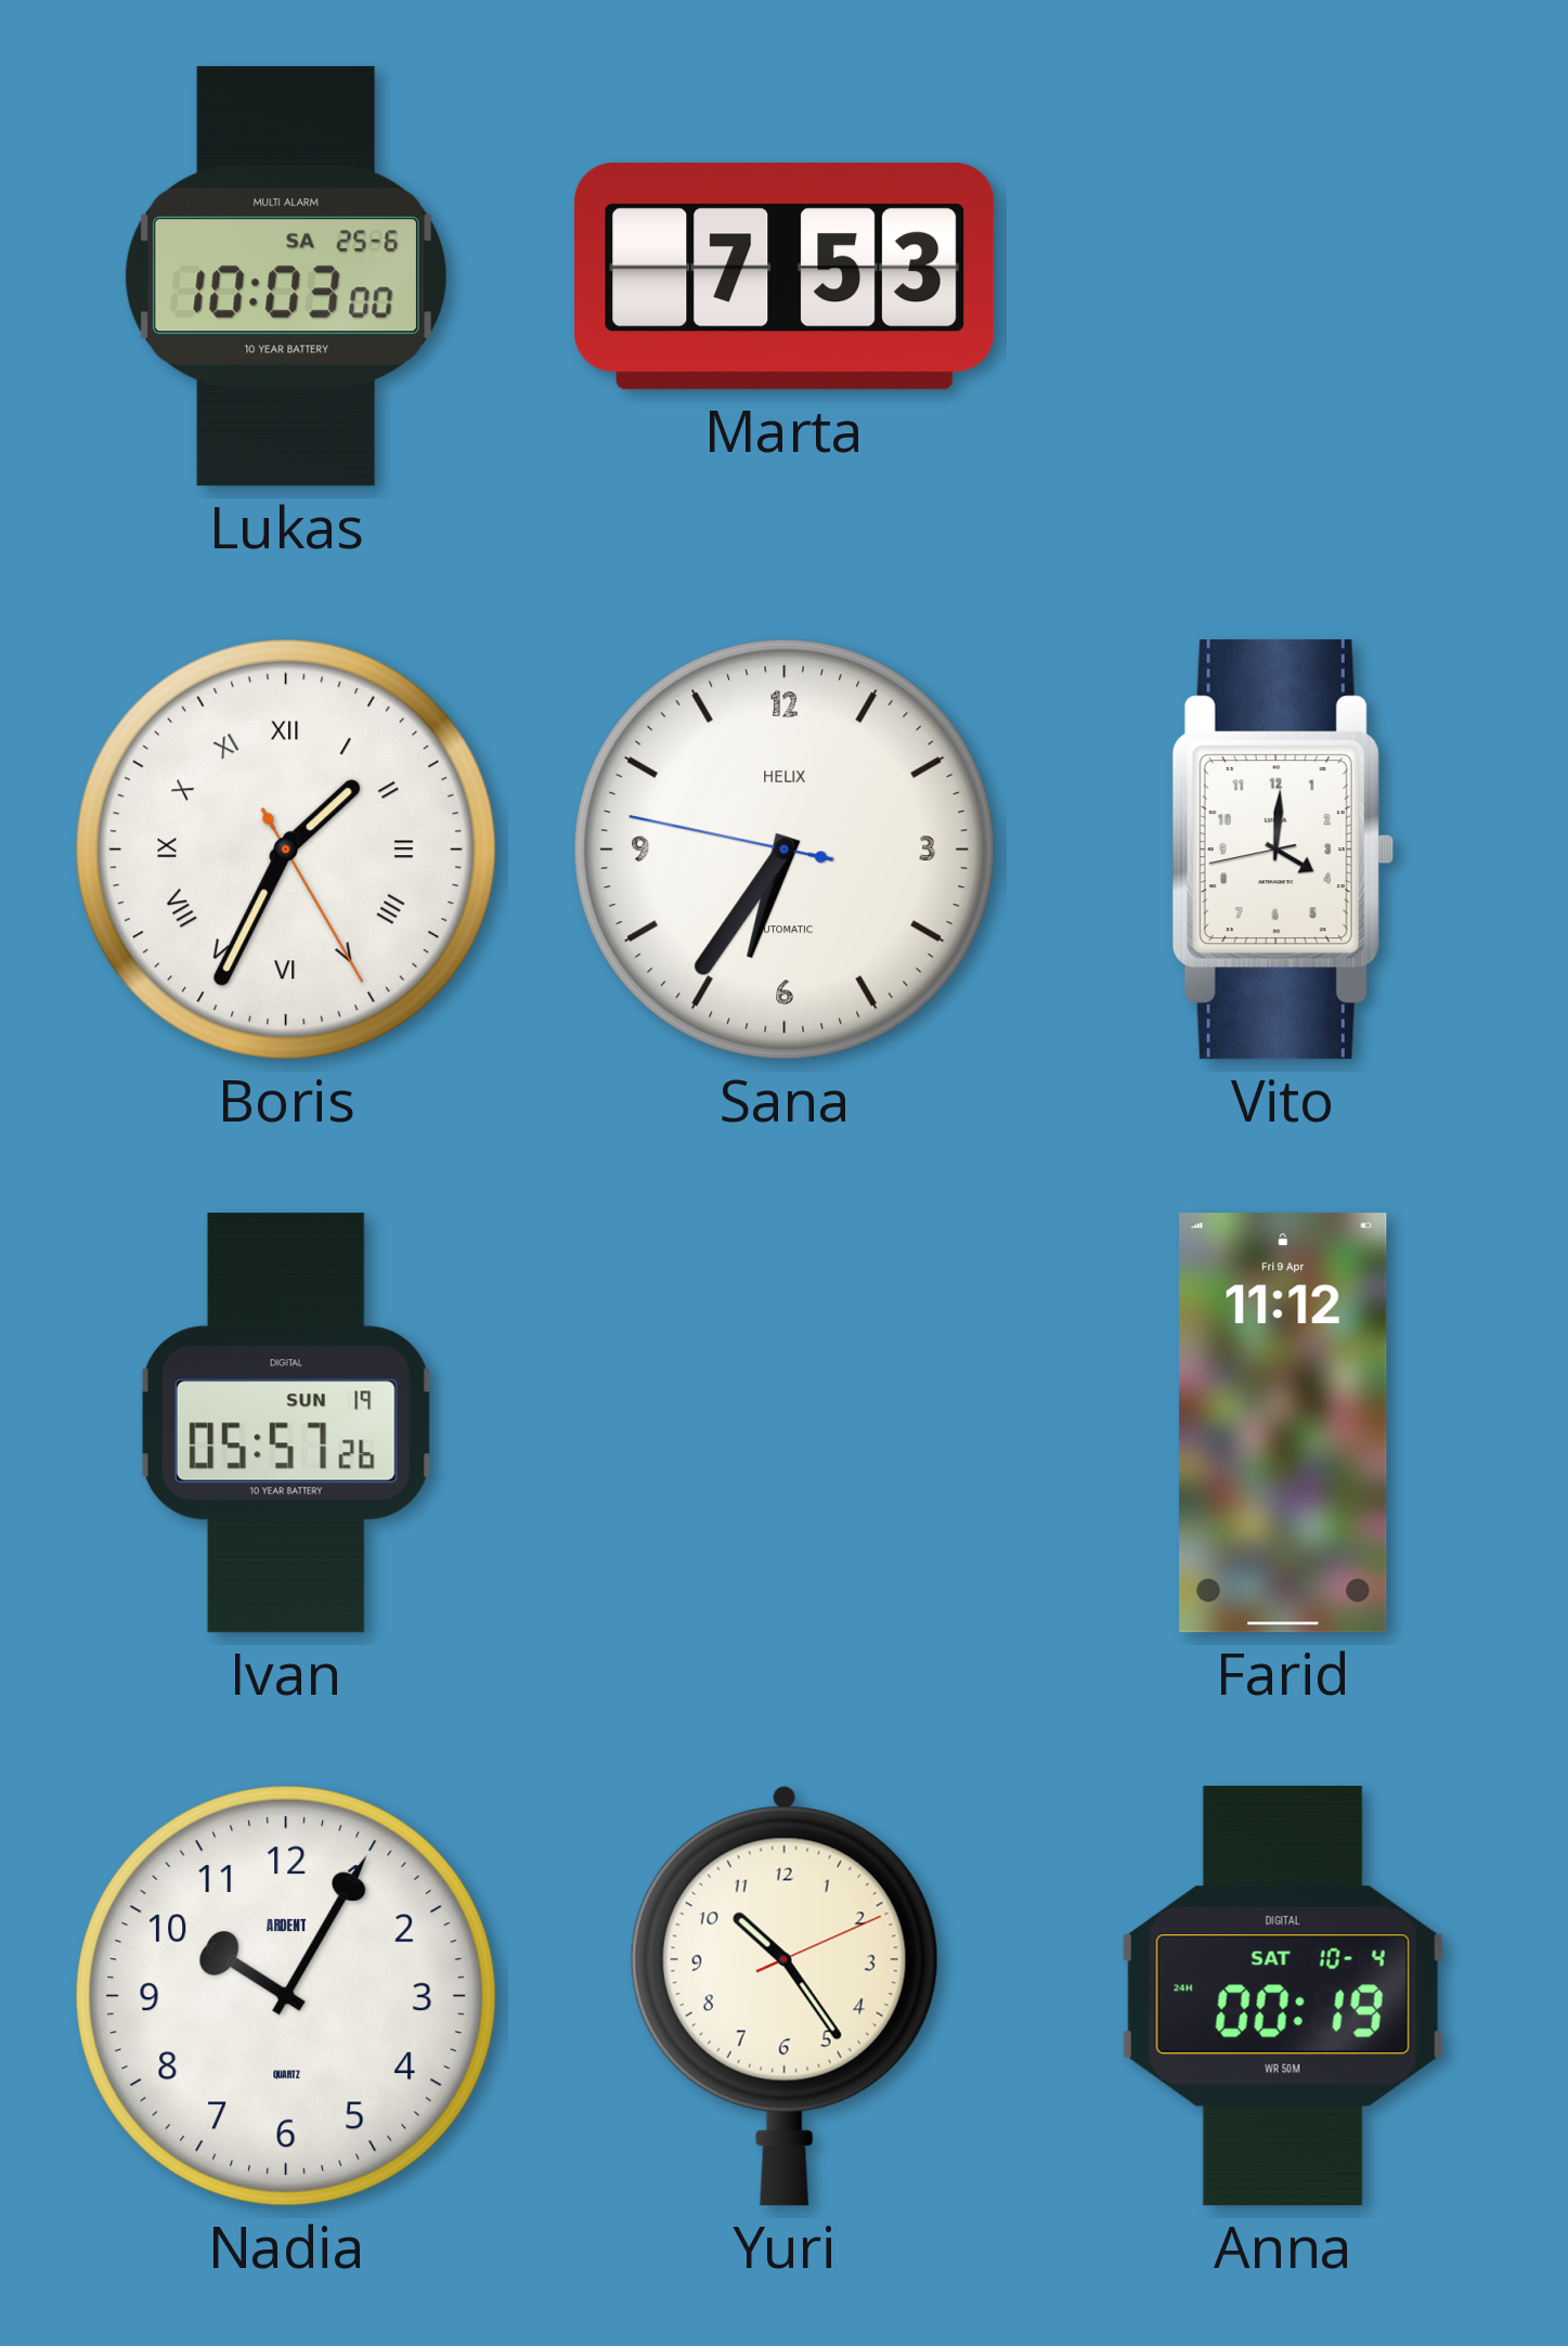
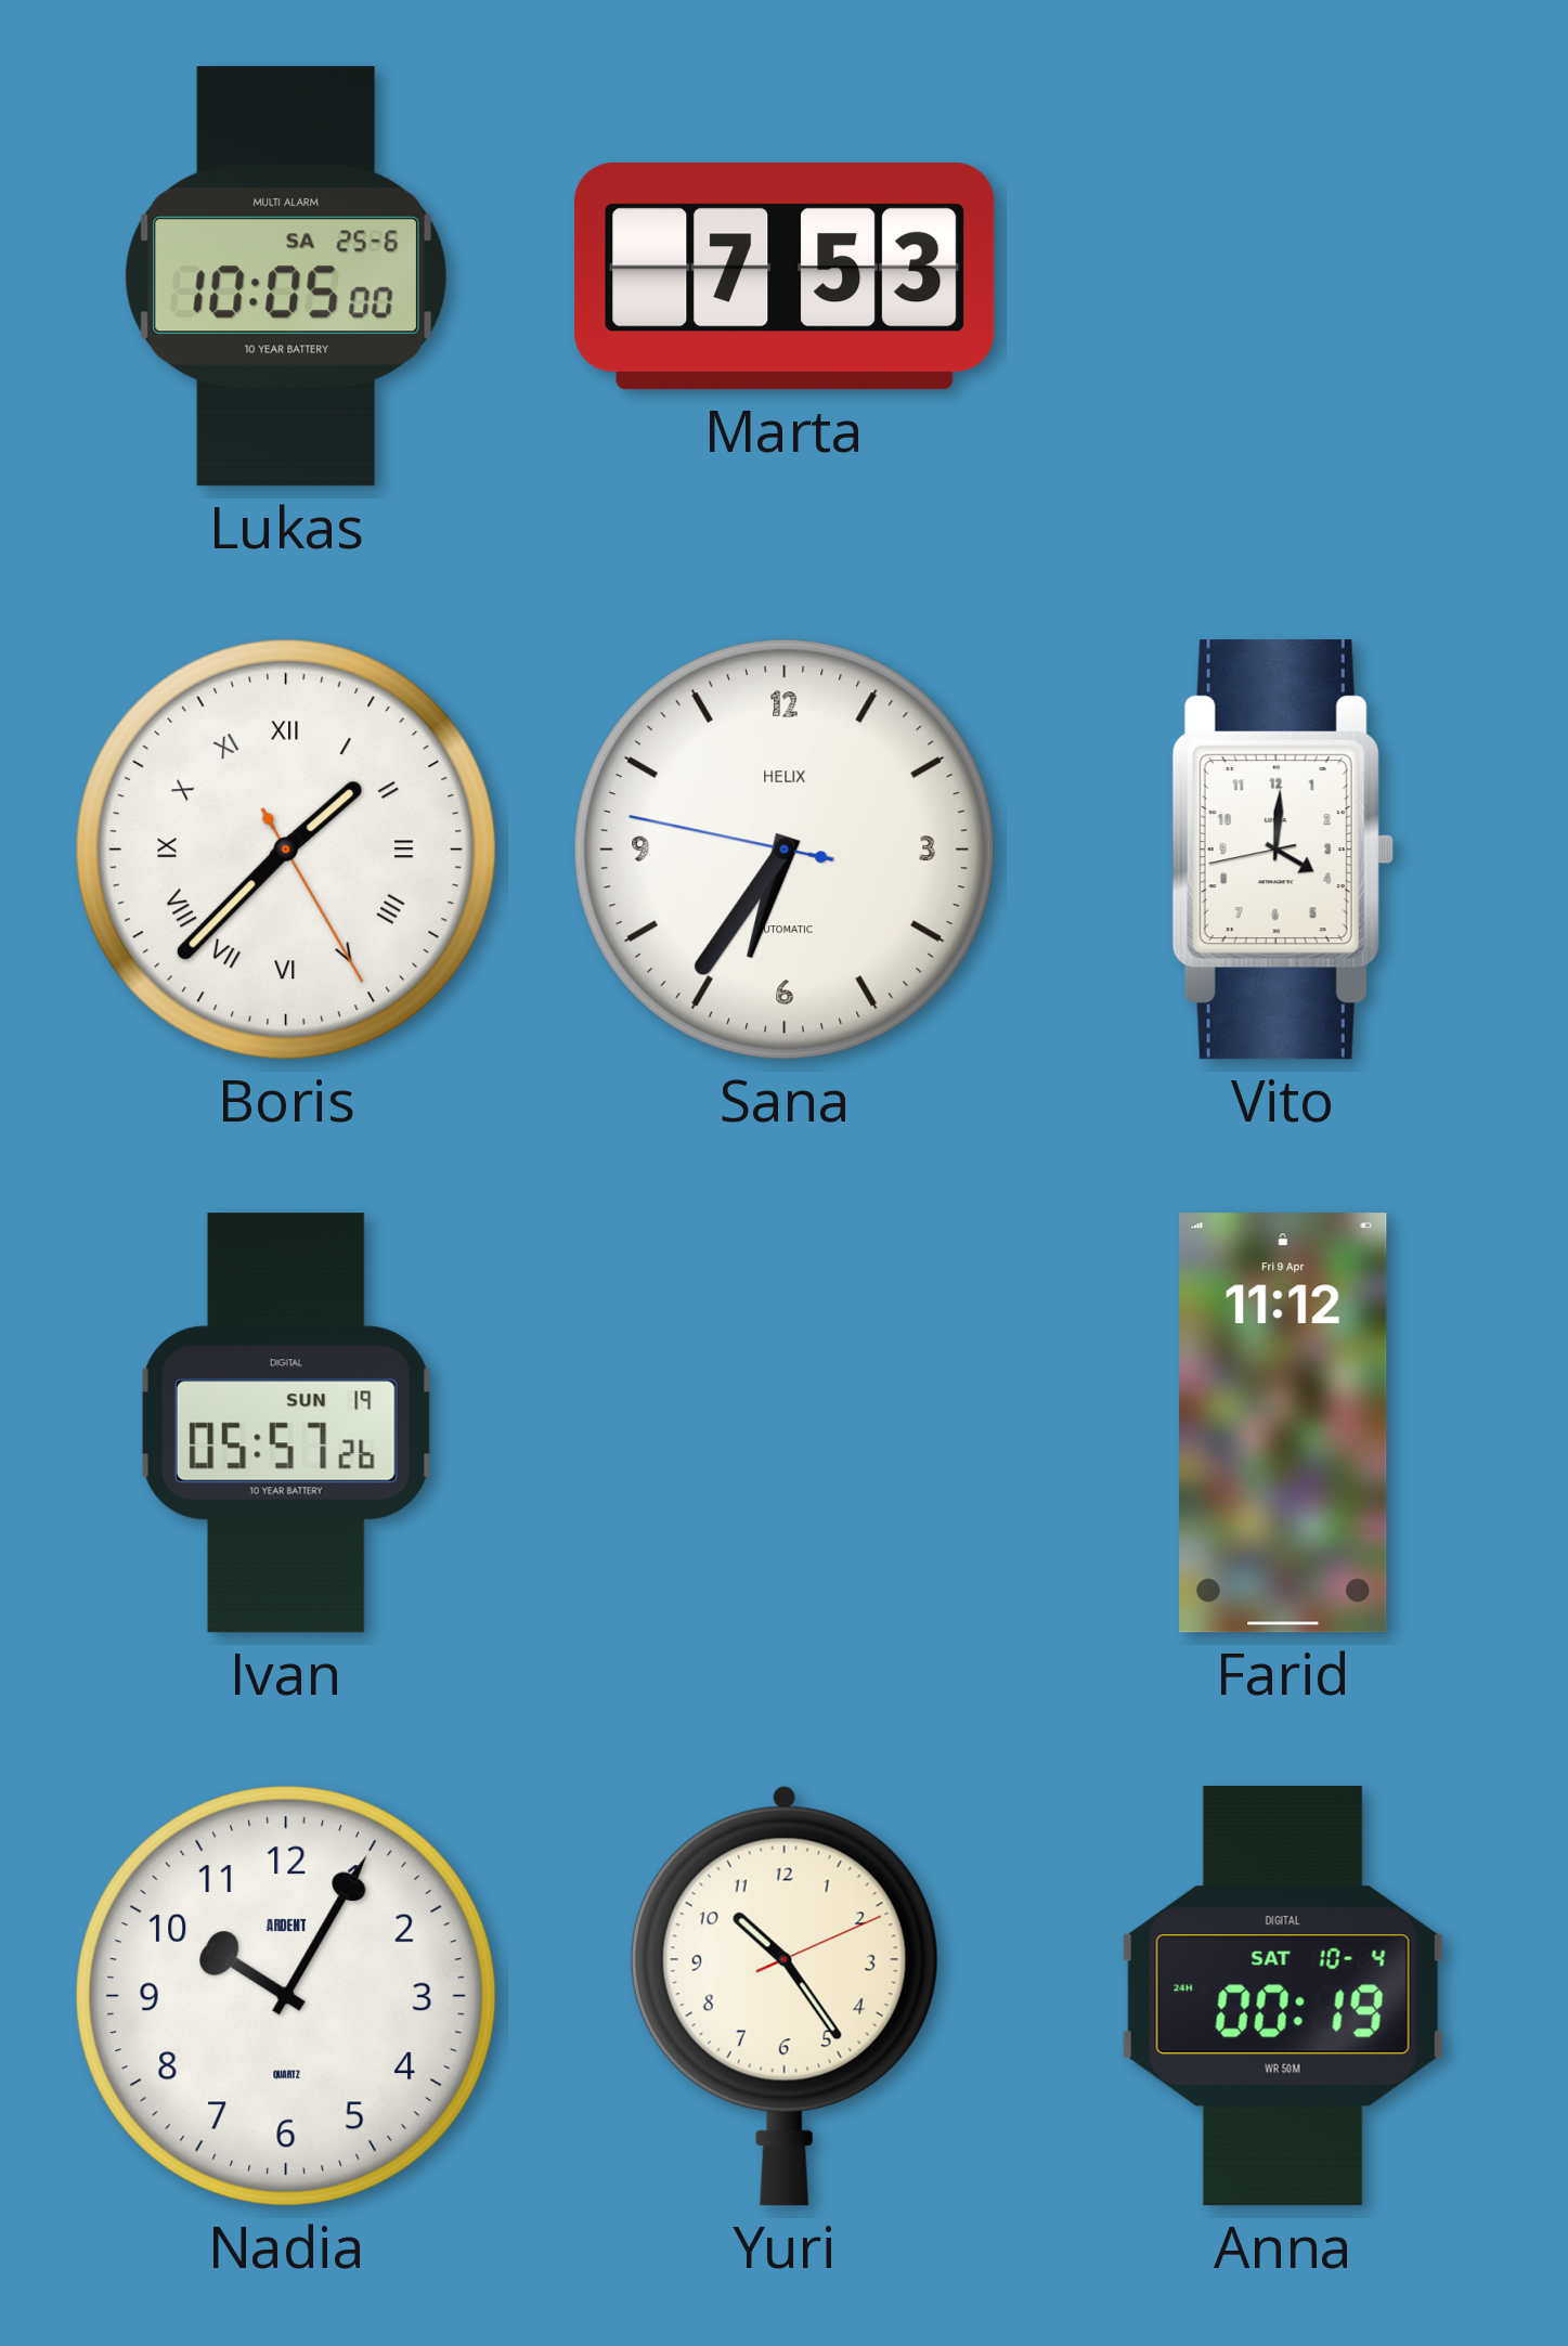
Lukas: 10:03 -> 10:05 (286, 276)
Boris: 1:34 -> 1:37 (287, 851)
